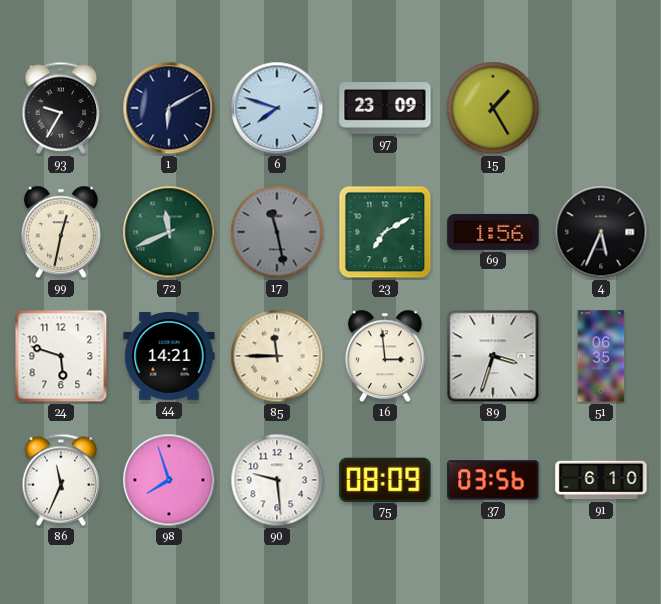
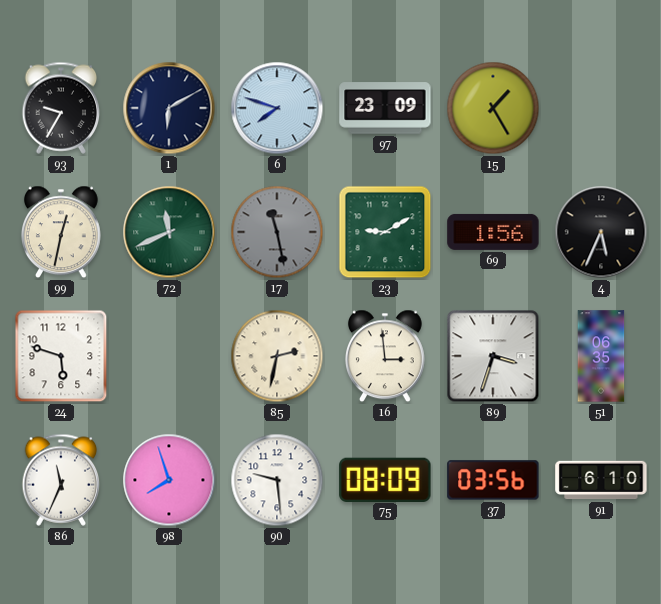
23: 7:10 -> 9:10 (385, 232)
44: 14:21 -> none (169, 356)
85: 11:45 -> 2:32 (277, 356)
